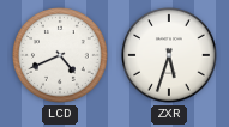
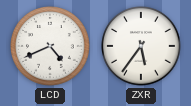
ZXR: 5:33 -> 5:36 (141, 46)
